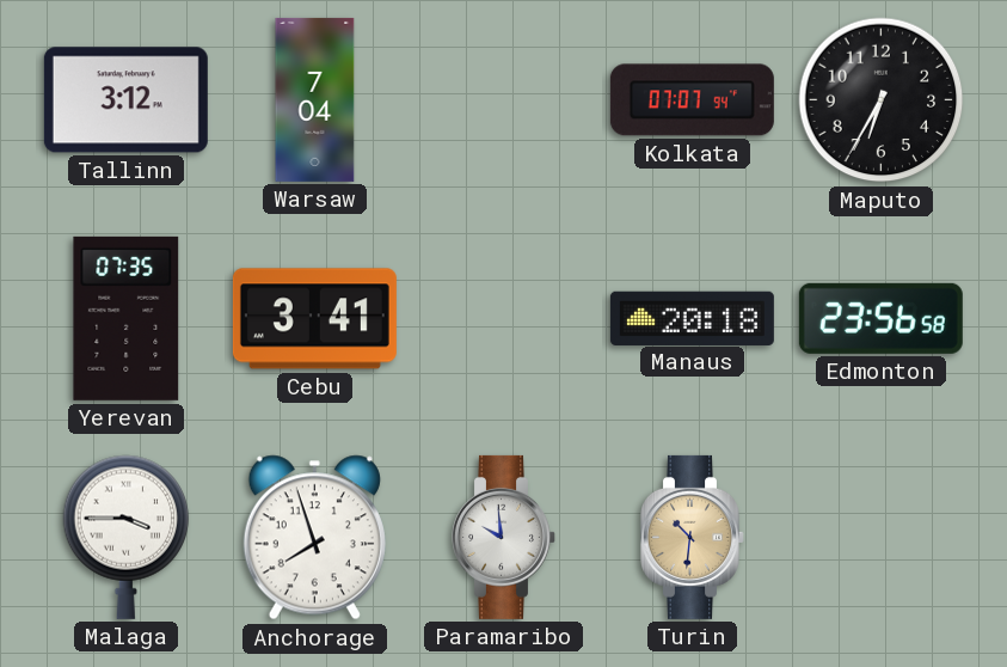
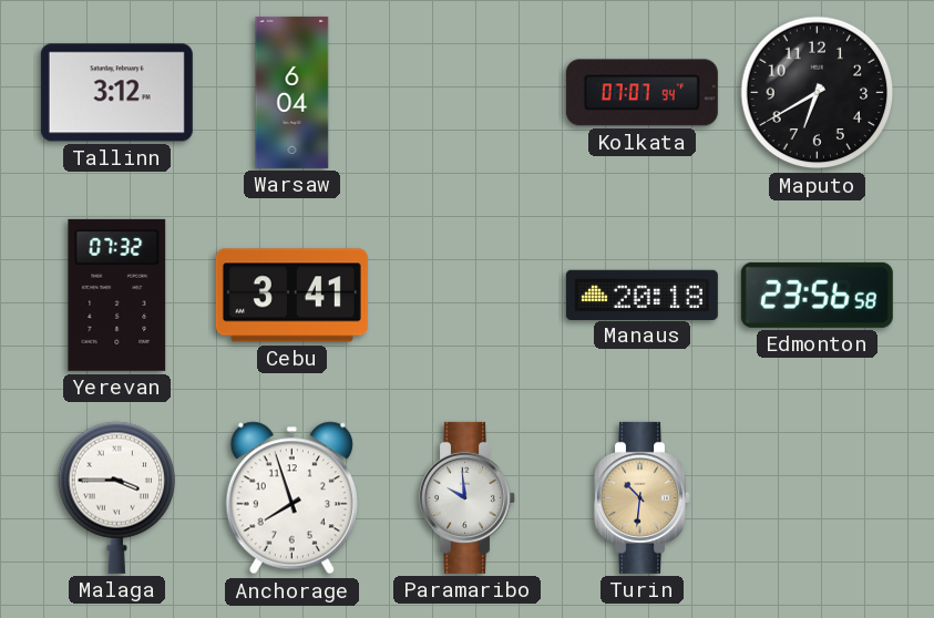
Warsaw: 7:04 -> 6:04 (292, 92)
Maputo: 6:35 -> 6:40 (818, 93)
Yerevan: 07:35 -> 07:32 (117, 295)
